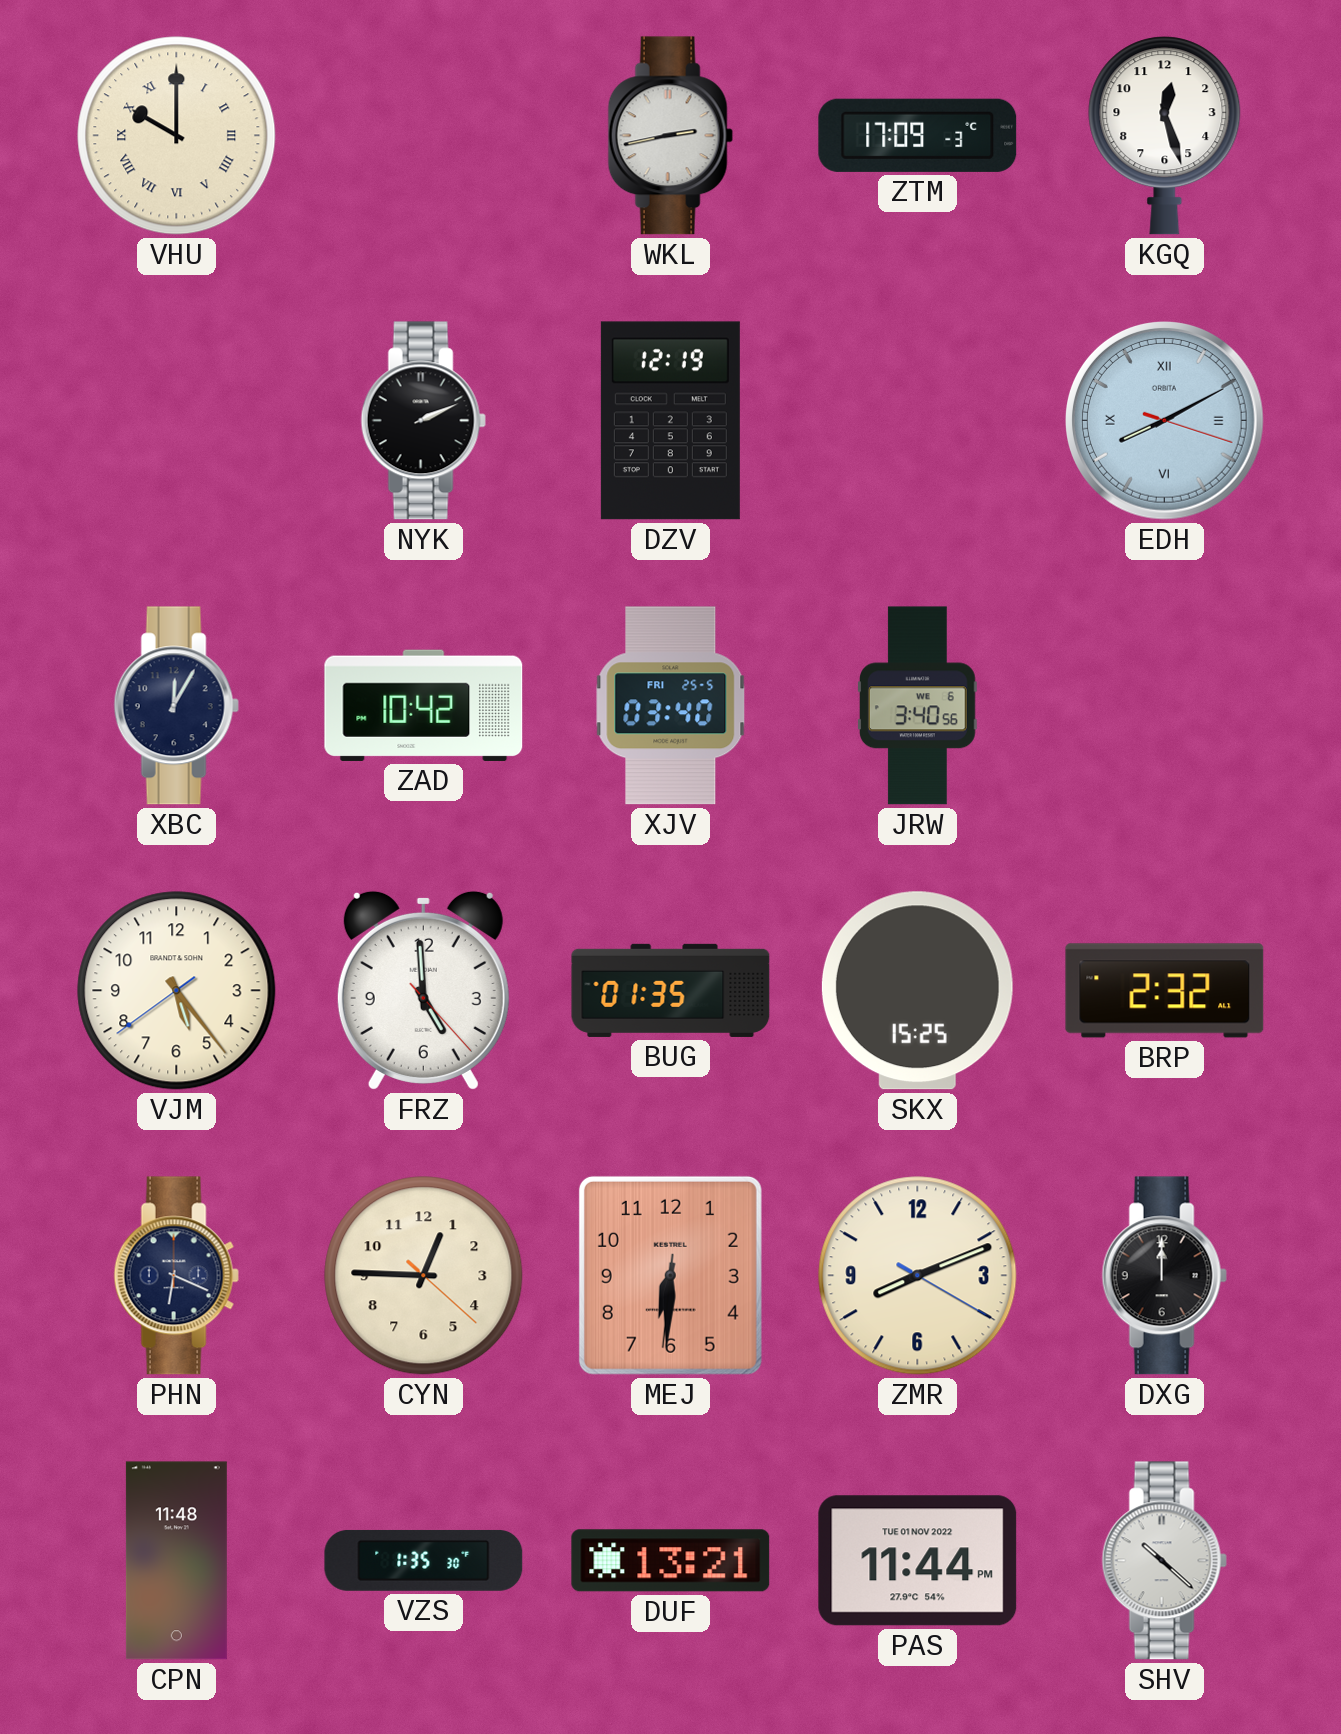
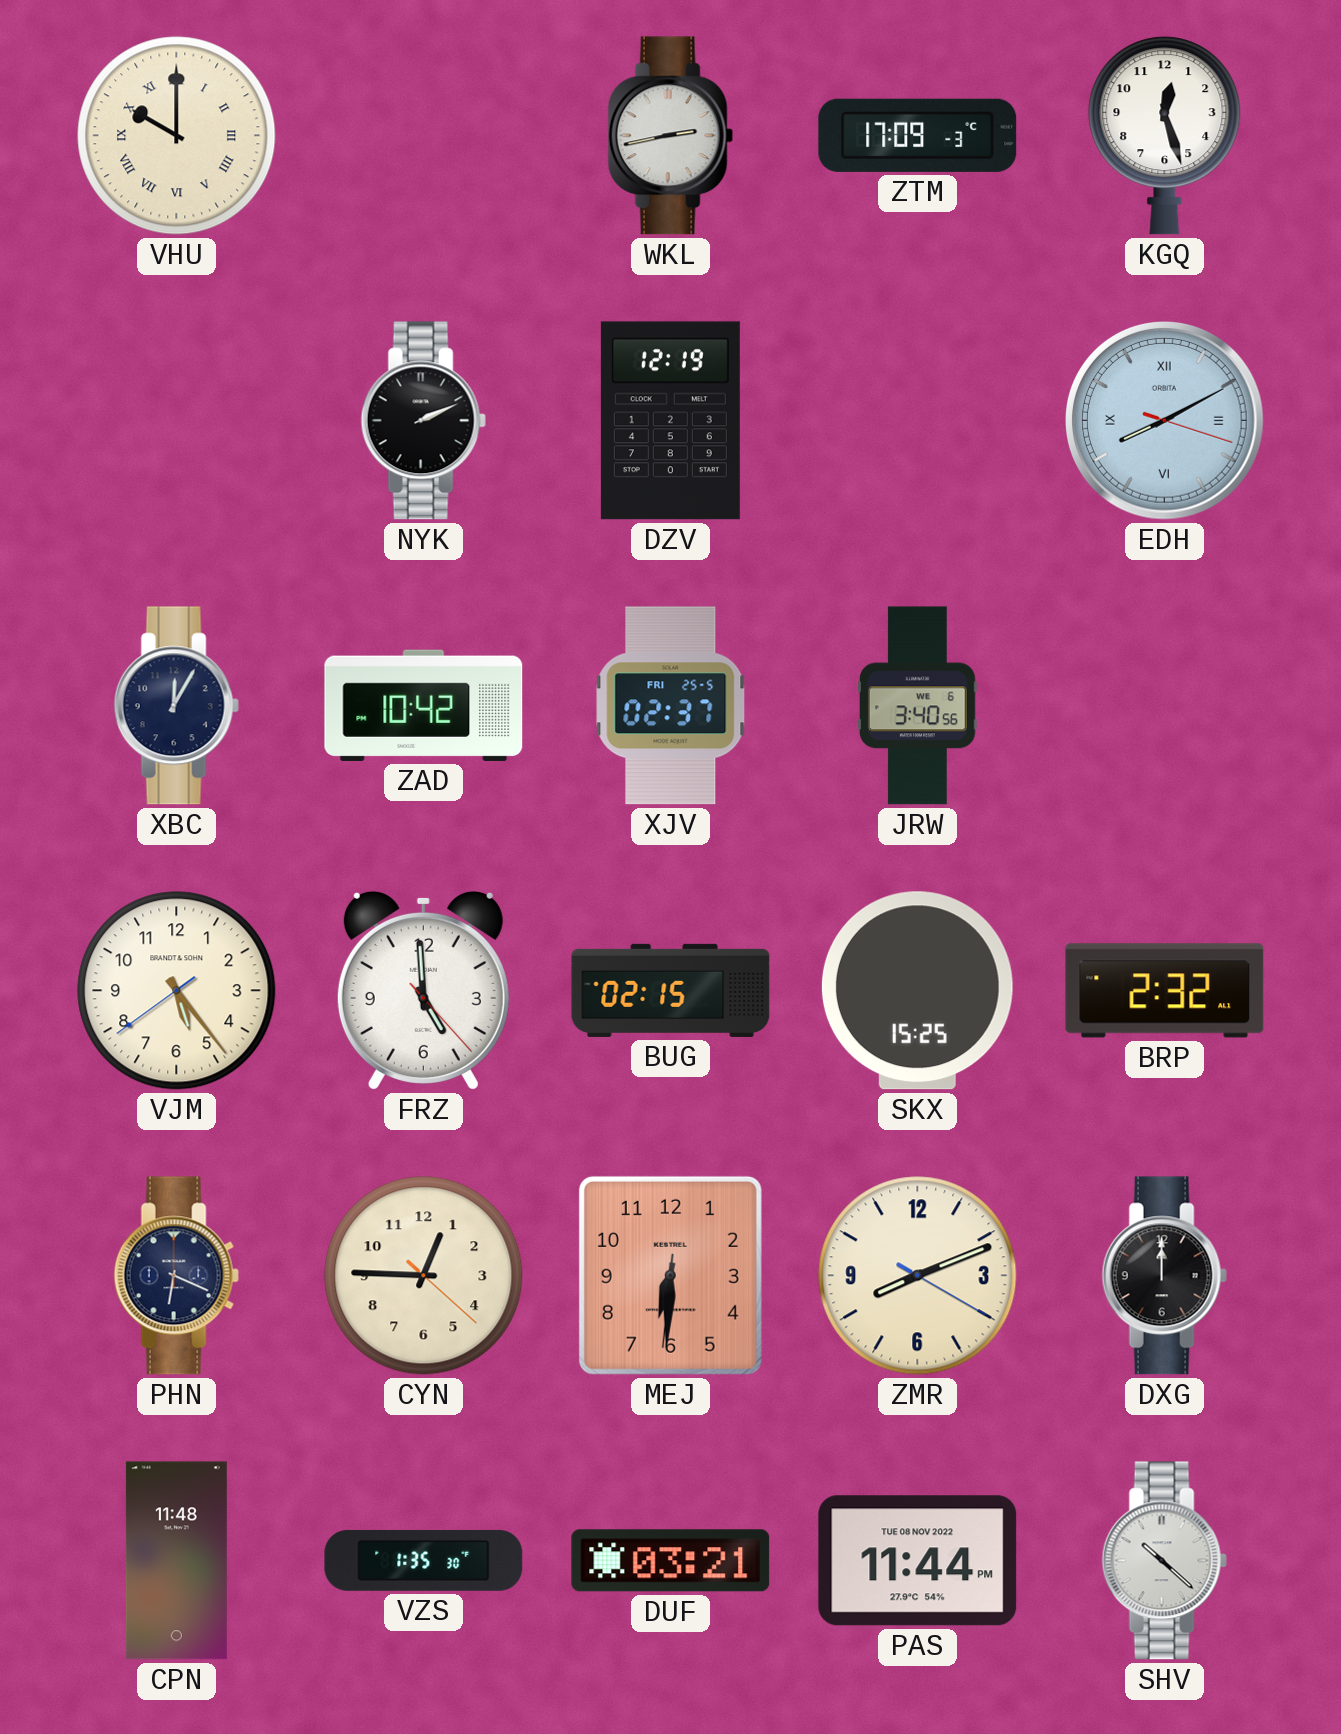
XJV: 03:40 -> 02:37 (671, 706)
BUG: 01:35 -> 02:15 (671, 990)
DUF: 13:21 -> 03:21 (671, 1561)
PAS date: TUE 01 NOV 2022 -> TUE 08 NOV 2022 (918, 1561)
